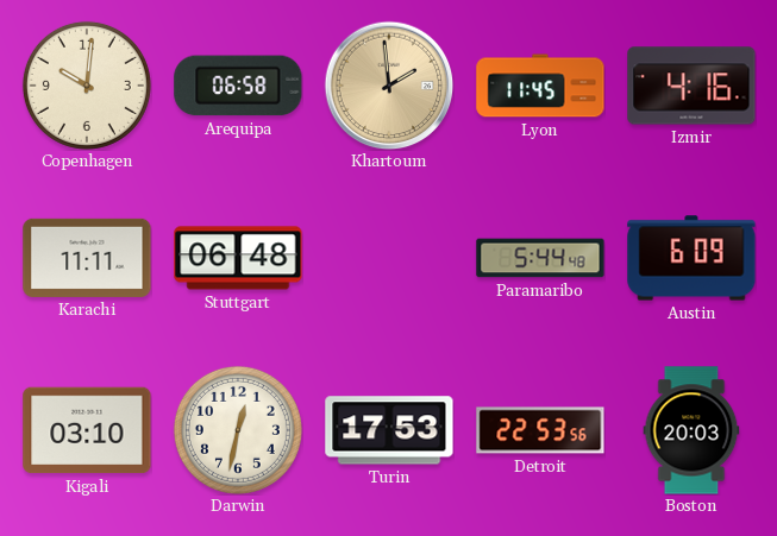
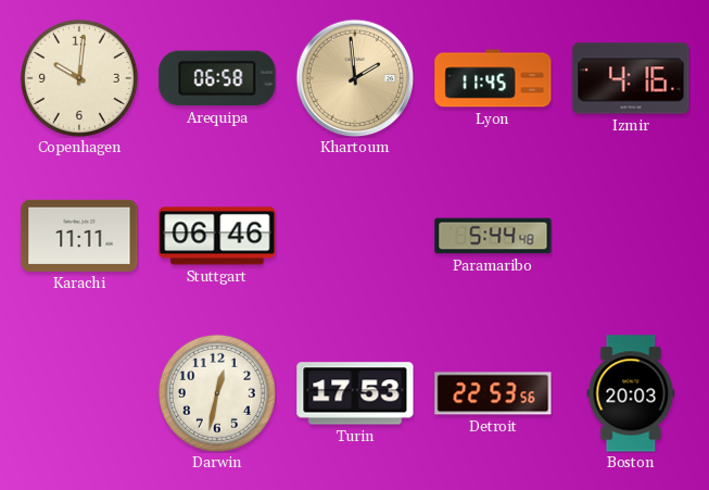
Stuttgart: 06:48 -> 06:46 (217, 236)
Austin: 6:09 -> none (691, 258)
Kigali: 03:10 -> none (87, 430)
